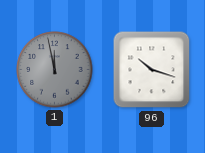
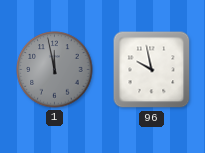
96: 10:18 -> 9:58 (152, 70)
